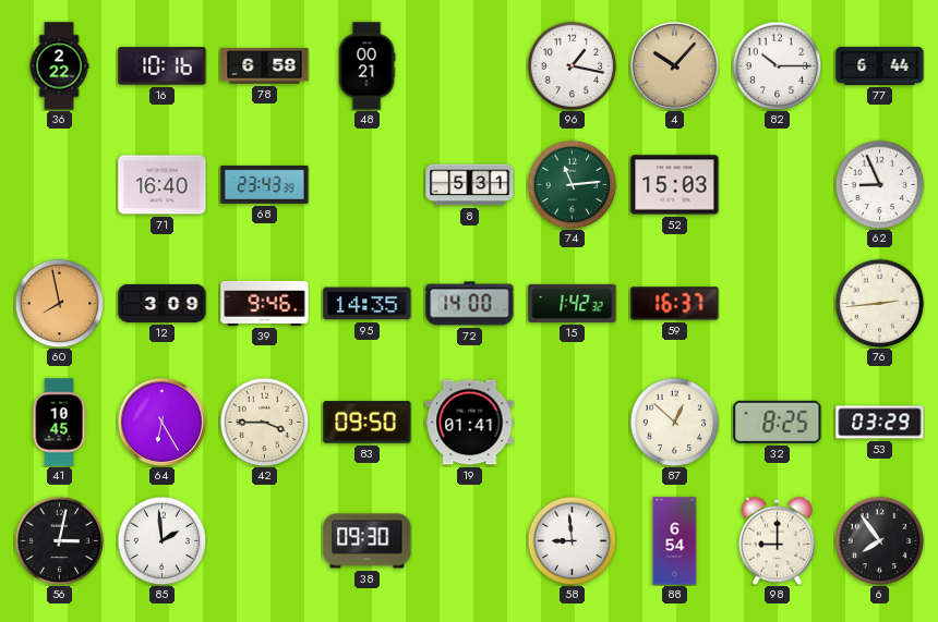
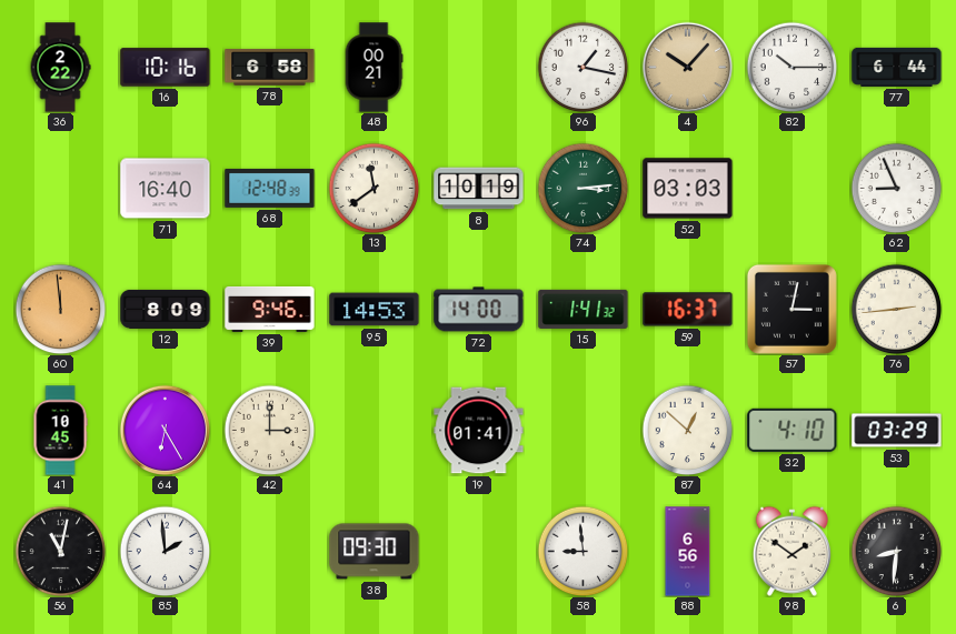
68: 23:43 -> 12:48 (270, 189)
13: none -> 11:39 (374, 188)
8: 5:31 -> 10:19 (479, 189)
74: 11:14 -> 3:14 (582, 188)
52: 15:03 -> 03:03 (688, 189)
60: 7:58 -> 11:59 (60, 309)
12: 3:09 -> 8:09 (166, 309)
95: 14:35 -> 14:53 (375, 310)
15: 1:42 -> 1:41 (584, 309)
57: none -> 3:02 (791, 309)
42: 3:45 -> 3:00 (269, 430)
83: 09:50 -> none (368, 423)
32: 8:25 -> 4:10 (793, 430)
56: 3:02 -> 11:02 (60, 551)
88: 6:54 -> 6:56 (688, 552)
98: 9:00 -> 1:51 (791, 551)
6: 7:54 -> 8:31 (896, 551)
